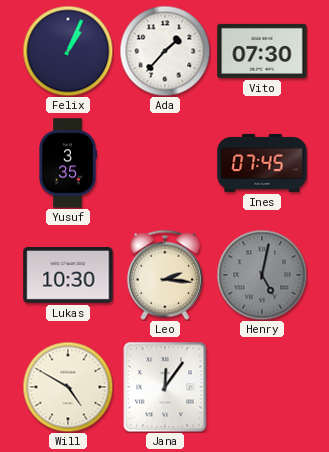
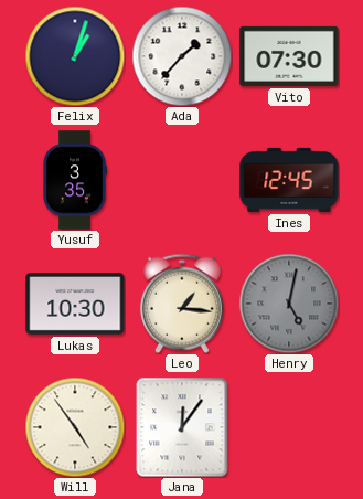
Felix: 1:04 -> 1:03 (75, 56)
Ines: 07:45 -> 12:45 (289, 180)
Leo: 2:16 -> 1:16 (182, 304)
Will: 4:50 -> 4:54 (75, 427)
